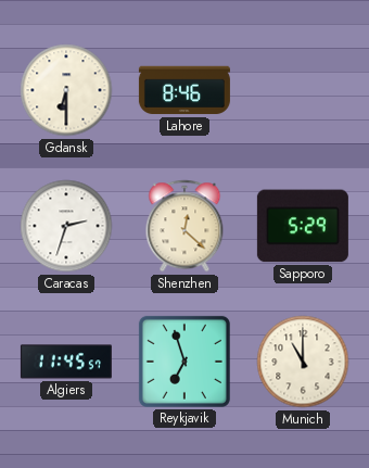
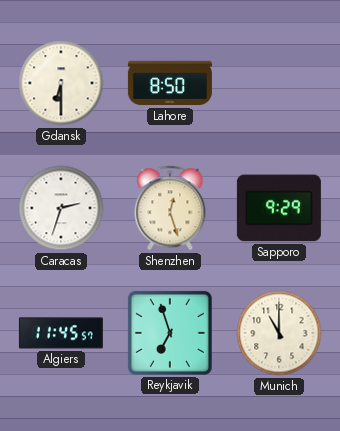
Lahore: 8:46 -> 8:50 (170, 83)
Shenzhen: 12:22 -> 12:27 (170, 208)
Sapporo: 5:29 -> 9:29 (279, 208)
